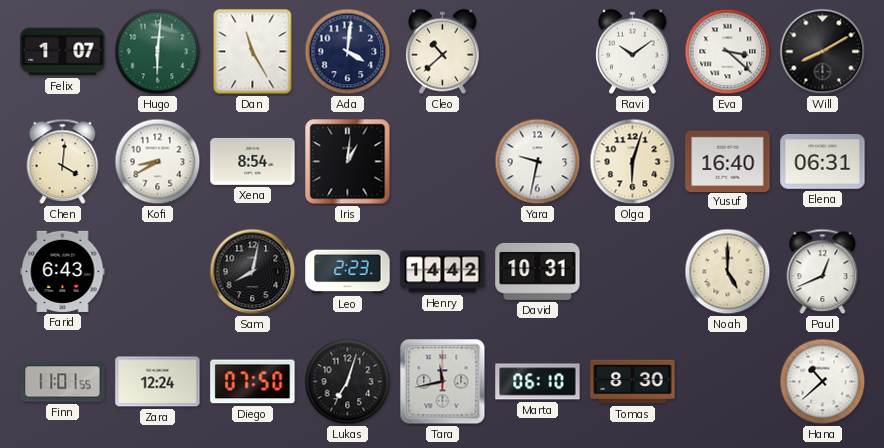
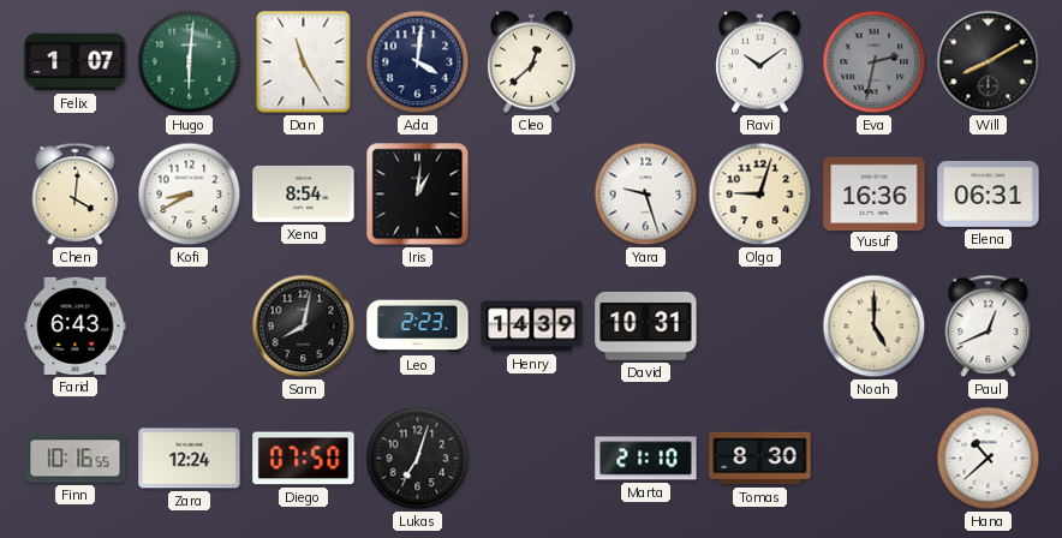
Cleo: 10:38 -> 12:38 (532, 62)
Eva: 3:22 -> 2:32 (875, 62)
Eva dial: white -> grey (875, 62)
Yara: 9:32 -> 9:27 (646, 195)
Olga: 6:03 -> 9:03 (760, 195)
Yusuf: 16:40 -> 16:36 (875, 193)
Henry: 14:42 -> 14:39 (532, 327)
Finn: 11:01 -> 10:16 (76, 459)
Tara: 11:43 -> none (443, 382)
Marta: 06:10 -> 21:10 (646, 459)
